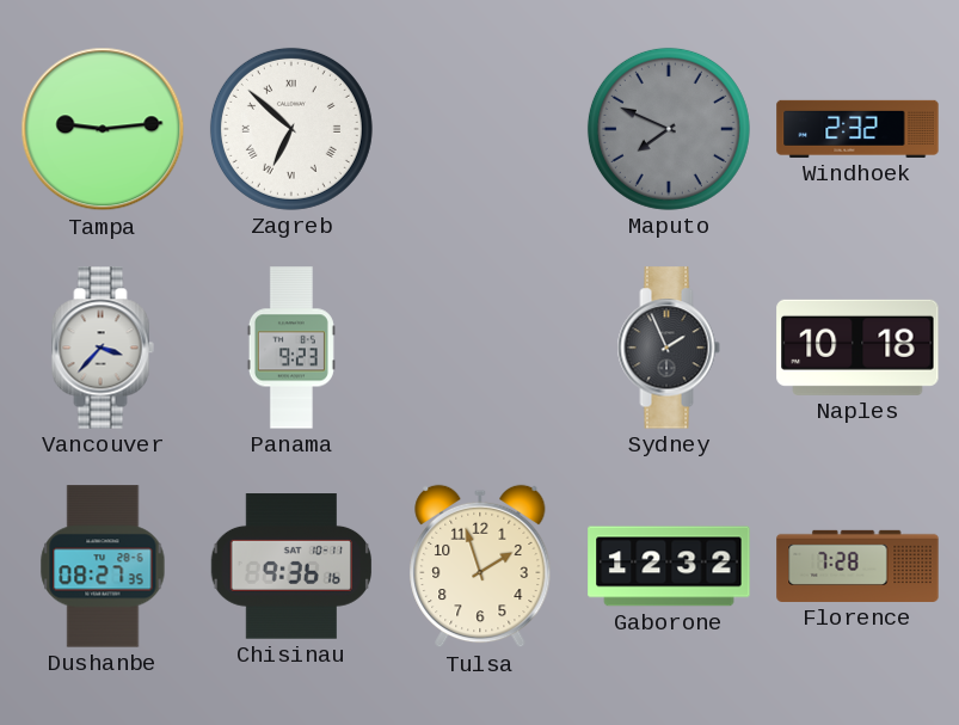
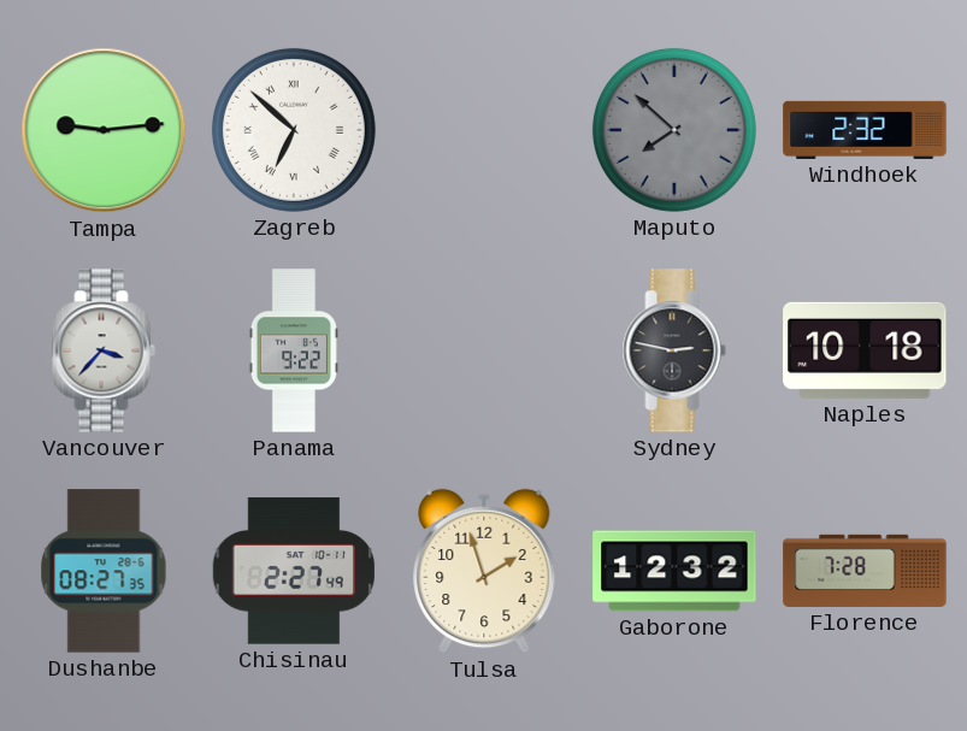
Maputo: 7:49 -> 7:52 (674, 130)
Panama: 9:23 -> 9:22 (294, 350)
Sydney: 1:56 -> 2:47 (674, 350)
Chisinau: 9:36 -> 2:27 (293, 571)
